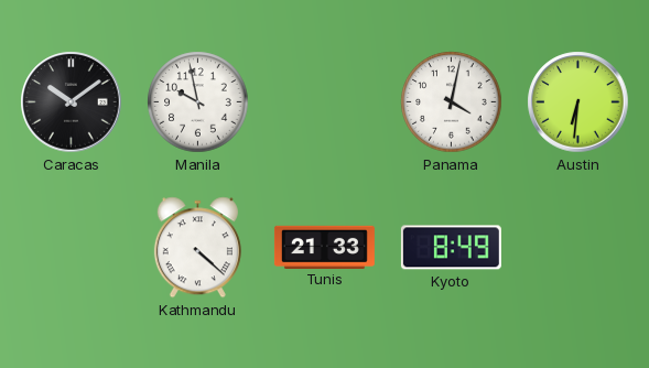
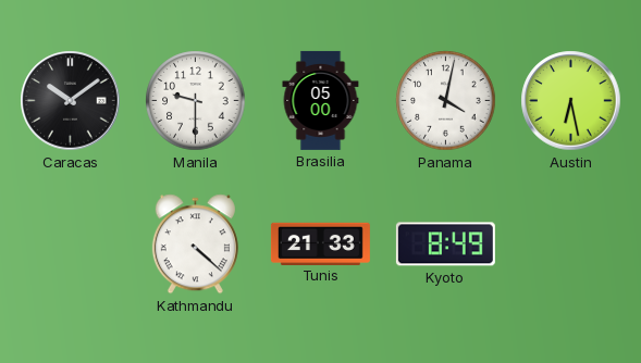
Manila: 9:58 -> 9:30 (196, 101)
Brasilia: none -> 05:00 (321, 100)
Austin: 6:31 -> 6:28 (571, 101)
